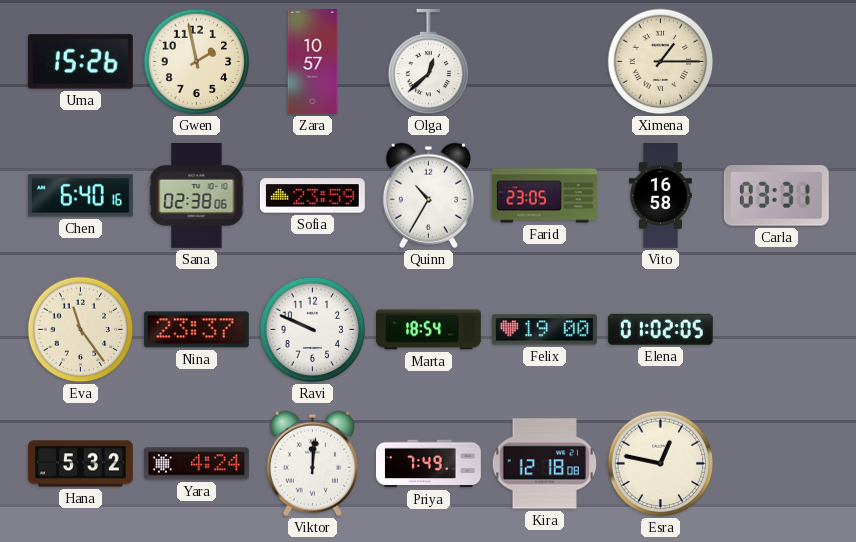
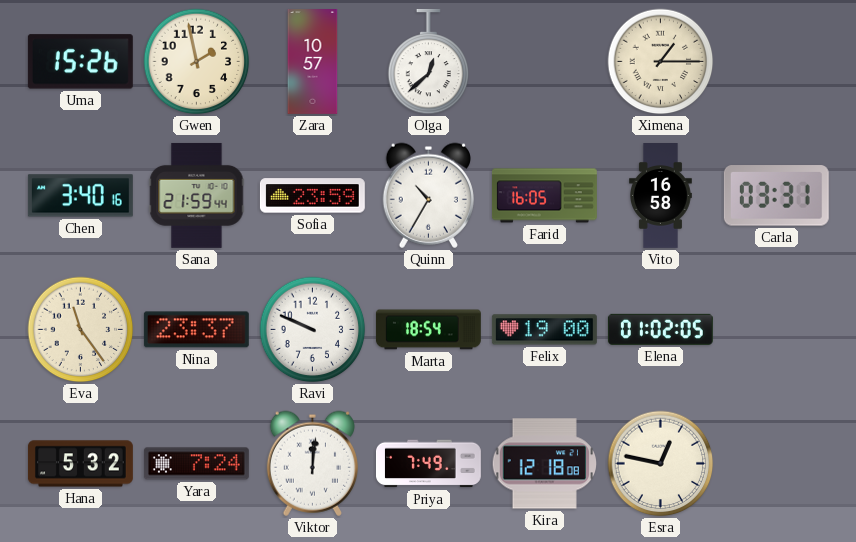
Chen: 6:40 -> 3:40 (80, 196)
Sana: 02:38 -> 21:59 (197, 195)
Farid: 23:05 -> 16:05 (544, 196)
Yara: 4:24 -> 7:24 (196, 464)
